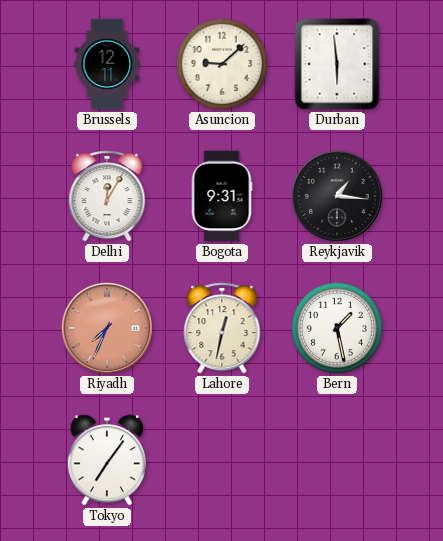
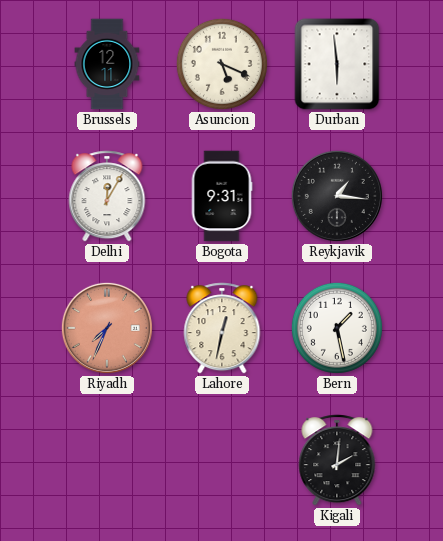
Asuncion: 9:08 -> 5:19 (222, 64)
Tokyo: 7:06 -> none (106, 460)
Kigali: none -> 2:01 (337, 460)
